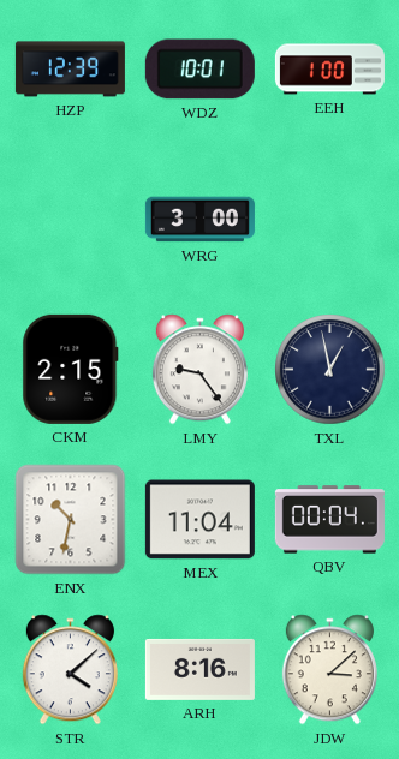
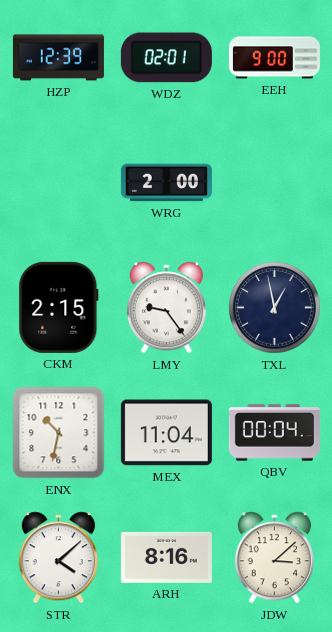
WDZ: 10:01 -> 02:01 (166, 58)
EEH: 1:00 -> 9:00 (274, 58)
WRG: 3:00 -> 2:00 (166, 183)
